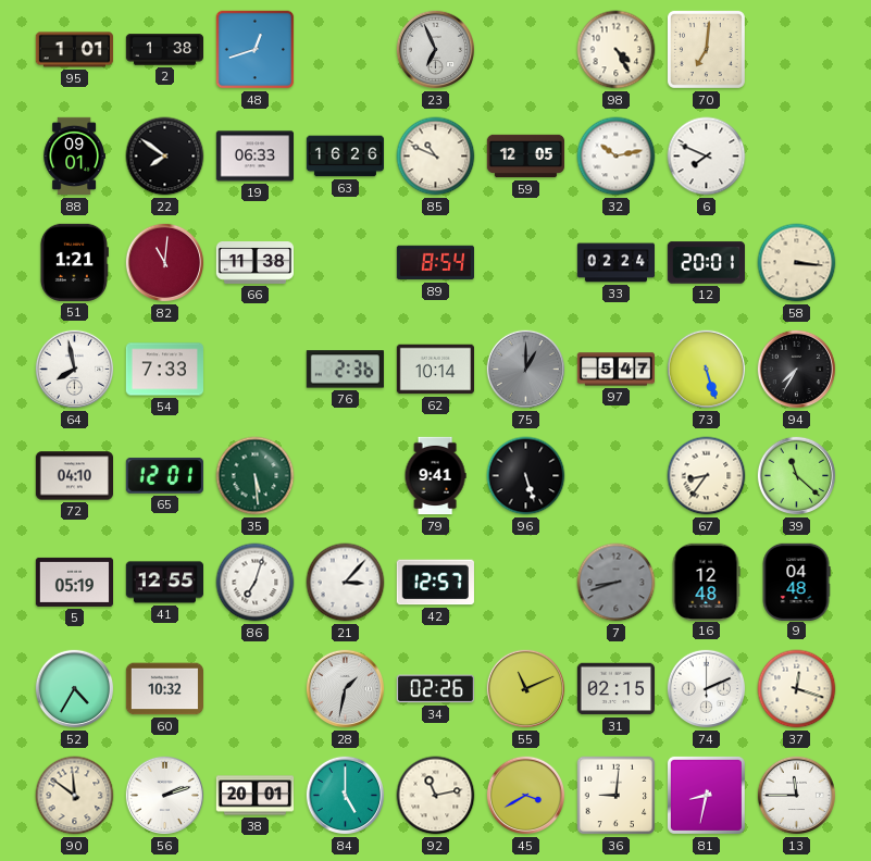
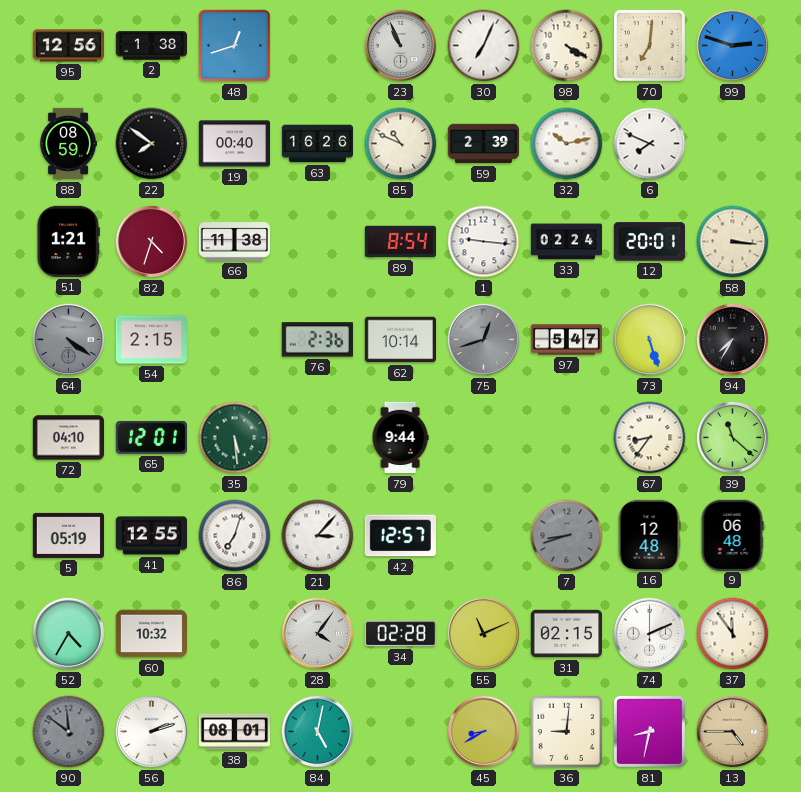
95: 1:01 -> 12:56 (68, 46)
23: 6:56 -> 10:56 (401, 46)
30: none -> 7:04 (484, 46)
98: 4:25 -> 4:20 (567, 46)
99: none -> 2:48 (733, 46)
88: 09:01 -> 08:59 (68, 144)
19: 06:33 -> 00:40 (234, 144)
59: 12:05 -> 2:39 (483, 144)
82: 11:01 -> 4:33 (152, 242)
1: none -> 9:16 (484, 242)
64: 7:58 -> 4:21 (69, 340)
64 dial: white -> grey (69, 340)
54: 7:33 -> 2:15 (151, 340)
75: 1:00 -> 12:42 (484, 340)
79: 9:41 -> 9:44 (400, 438)
96: 5:27 -> none (526, 476)
9: 04:48 -> 06:48 (732, 535)
28: 1:32 -> 4:06 (318, 634)
34: 02:26 -> 02:28 (400, 634)
37: 12:18 -> 11:54 (733, 634)
90 dial: cream -> grey (69, 732)
38: 20:01 -> 08:01 (235, 732)
84: 5:00 -> 5:02 (318, 732)
92: 11:13 -> none (436, 796)
45: 3:40 -> 8:40 (484, 732)
13: 11:45 -> 4:45 (733, 732)
13 dial: white -> champagne (733, 732)
